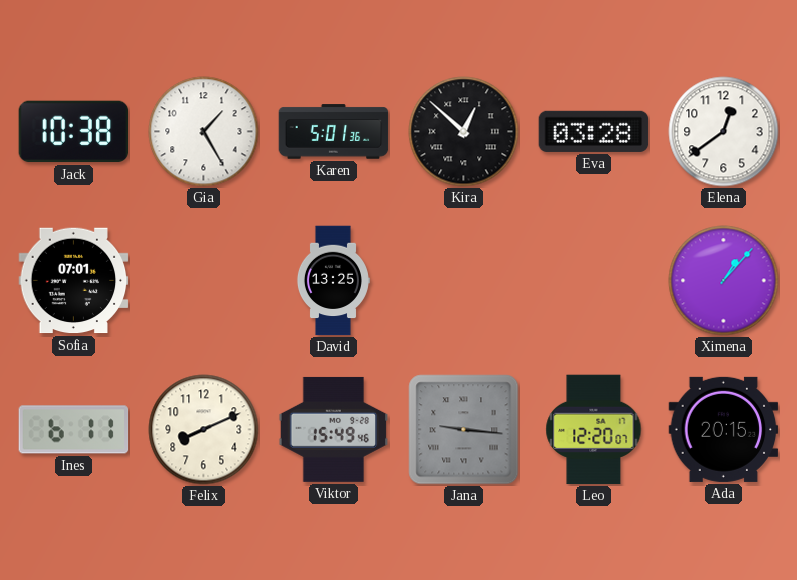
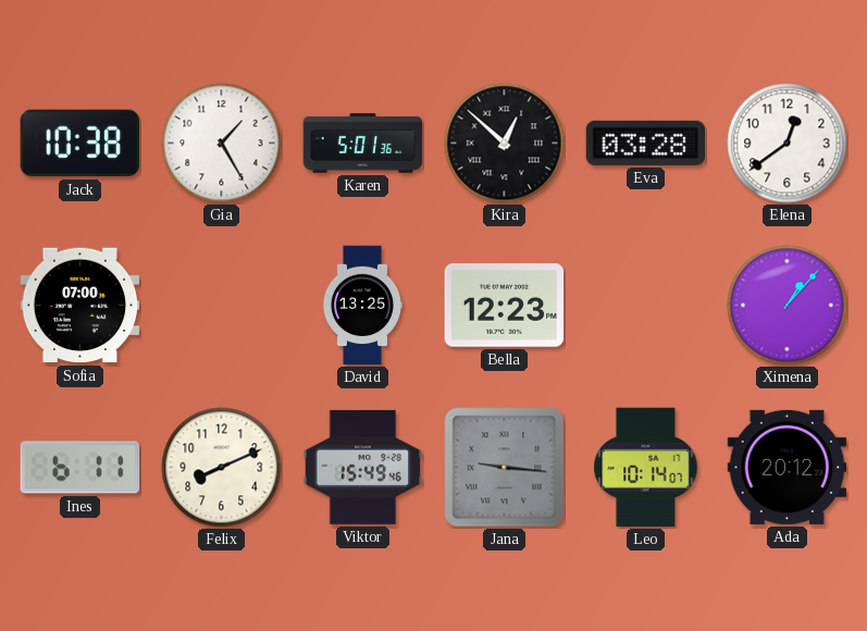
Sofia: 07:01 -> 07:00 (80, 306)
Bella: none -> 12:23 (505, 306)
Leo: 12:20 -> 10:14 (646, 468)
Ada: 20:15 -> 20:12 (788, 467)
